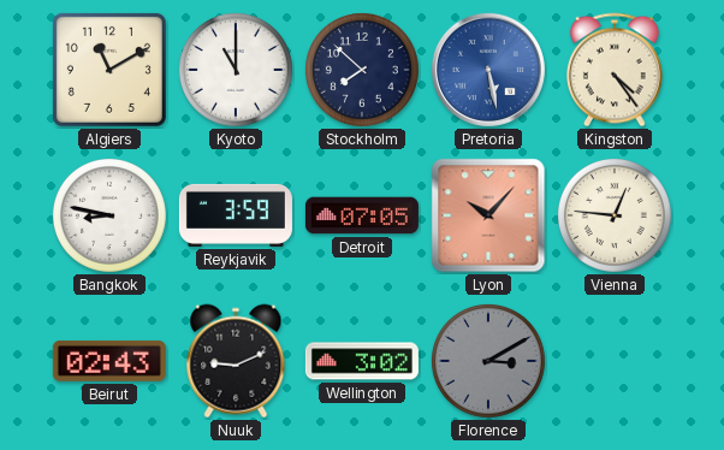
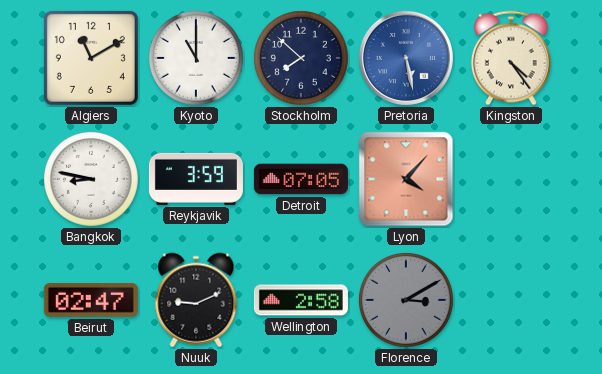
Lyon: 10:07 -> 4:07 (406, 179)
Vienna: 12:46 -> none (615, 215)
Beirut: 02:43 -> 02:47 (91, 300)
Wellington: 3:02 -> 2:58 (301, 300)
